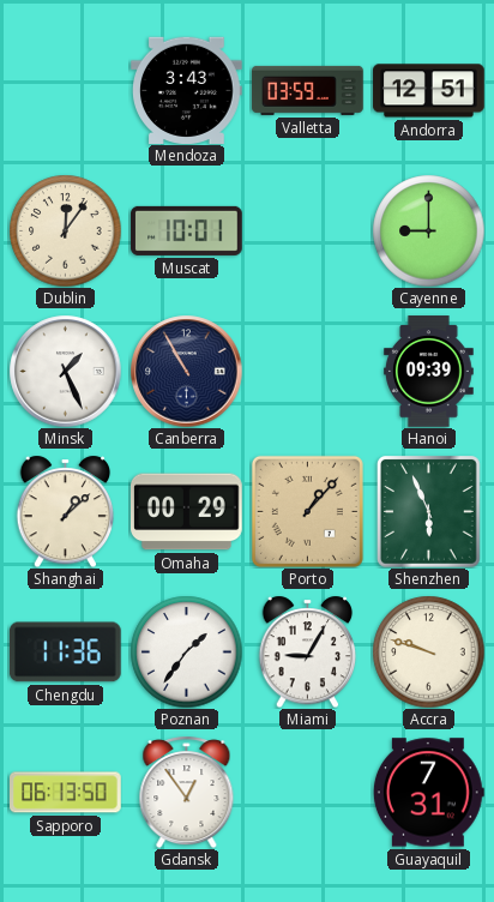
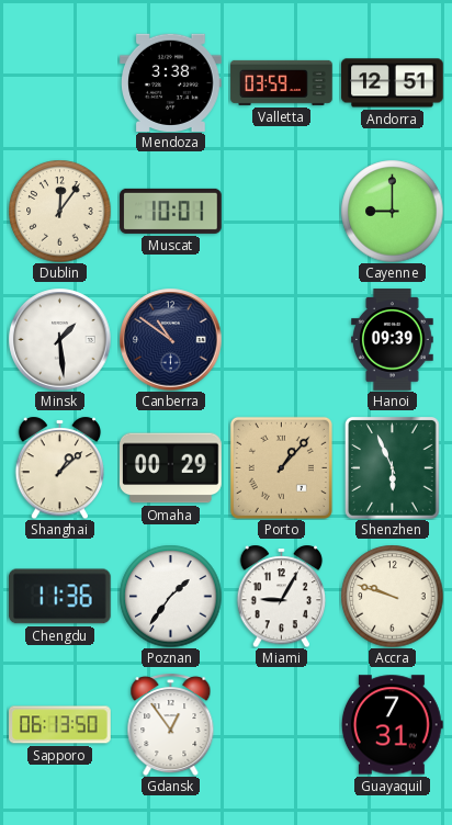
Mendoza: 3:43 -> 3:38 (171, 82)
Minsk: 1:26 -> 1:29 (59, 339)
Canberra: 10:55 -> 10:51 (170, 339)
